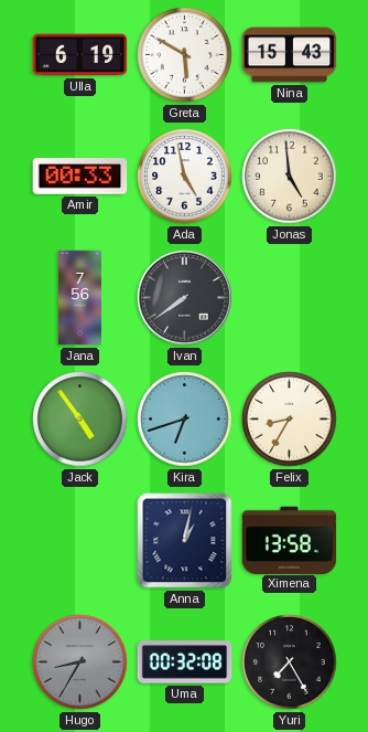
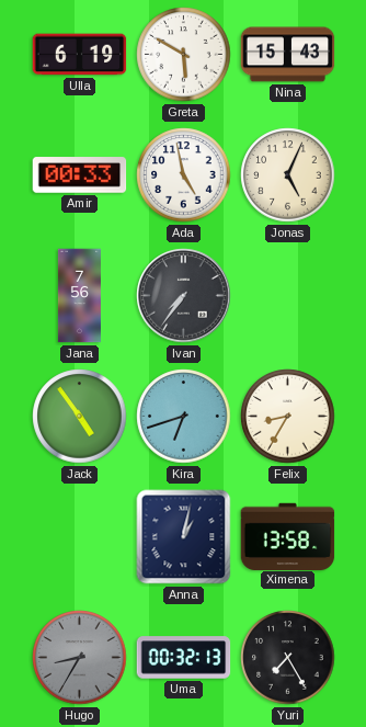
Jonas: 4:59 -> 5:04 (288, 175)
Ivan: 7:39 -> 7:36 (184, 296)
Uma: 00:32:08 -> 00:32:13 (184, 658)
